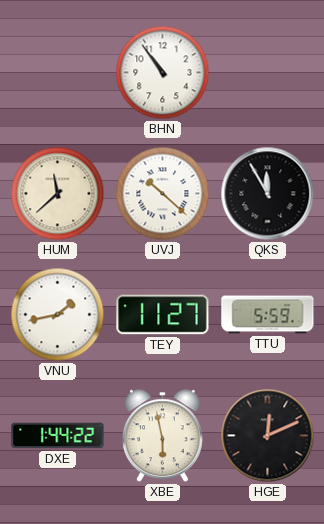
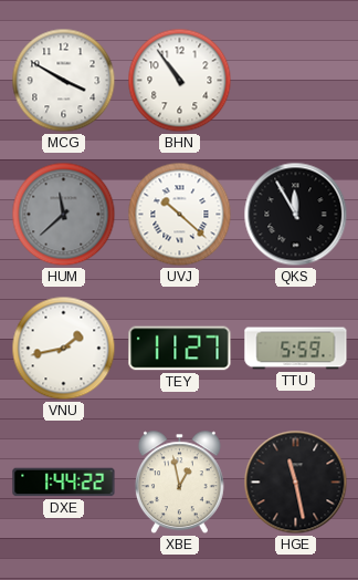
MCG: none -> 3:50 (64, 81)
HUM dial: cream -> grey (64, 215)
XBE: 5:58 -> 12:58 (179, 483)
HGE: 12:11 -> 11:28 (296, 483)
